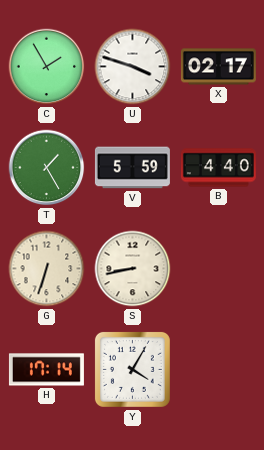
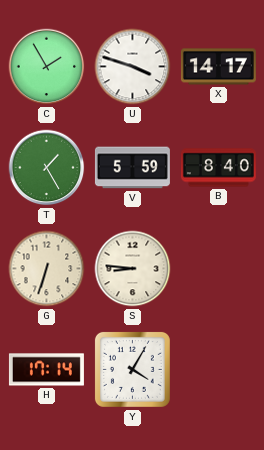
X: 02:17 -> 14:17 (218, 67)
B: 4:40 -> 8:40 (218, 168)
S: 8:43 -> 8:46 (133, 269)
